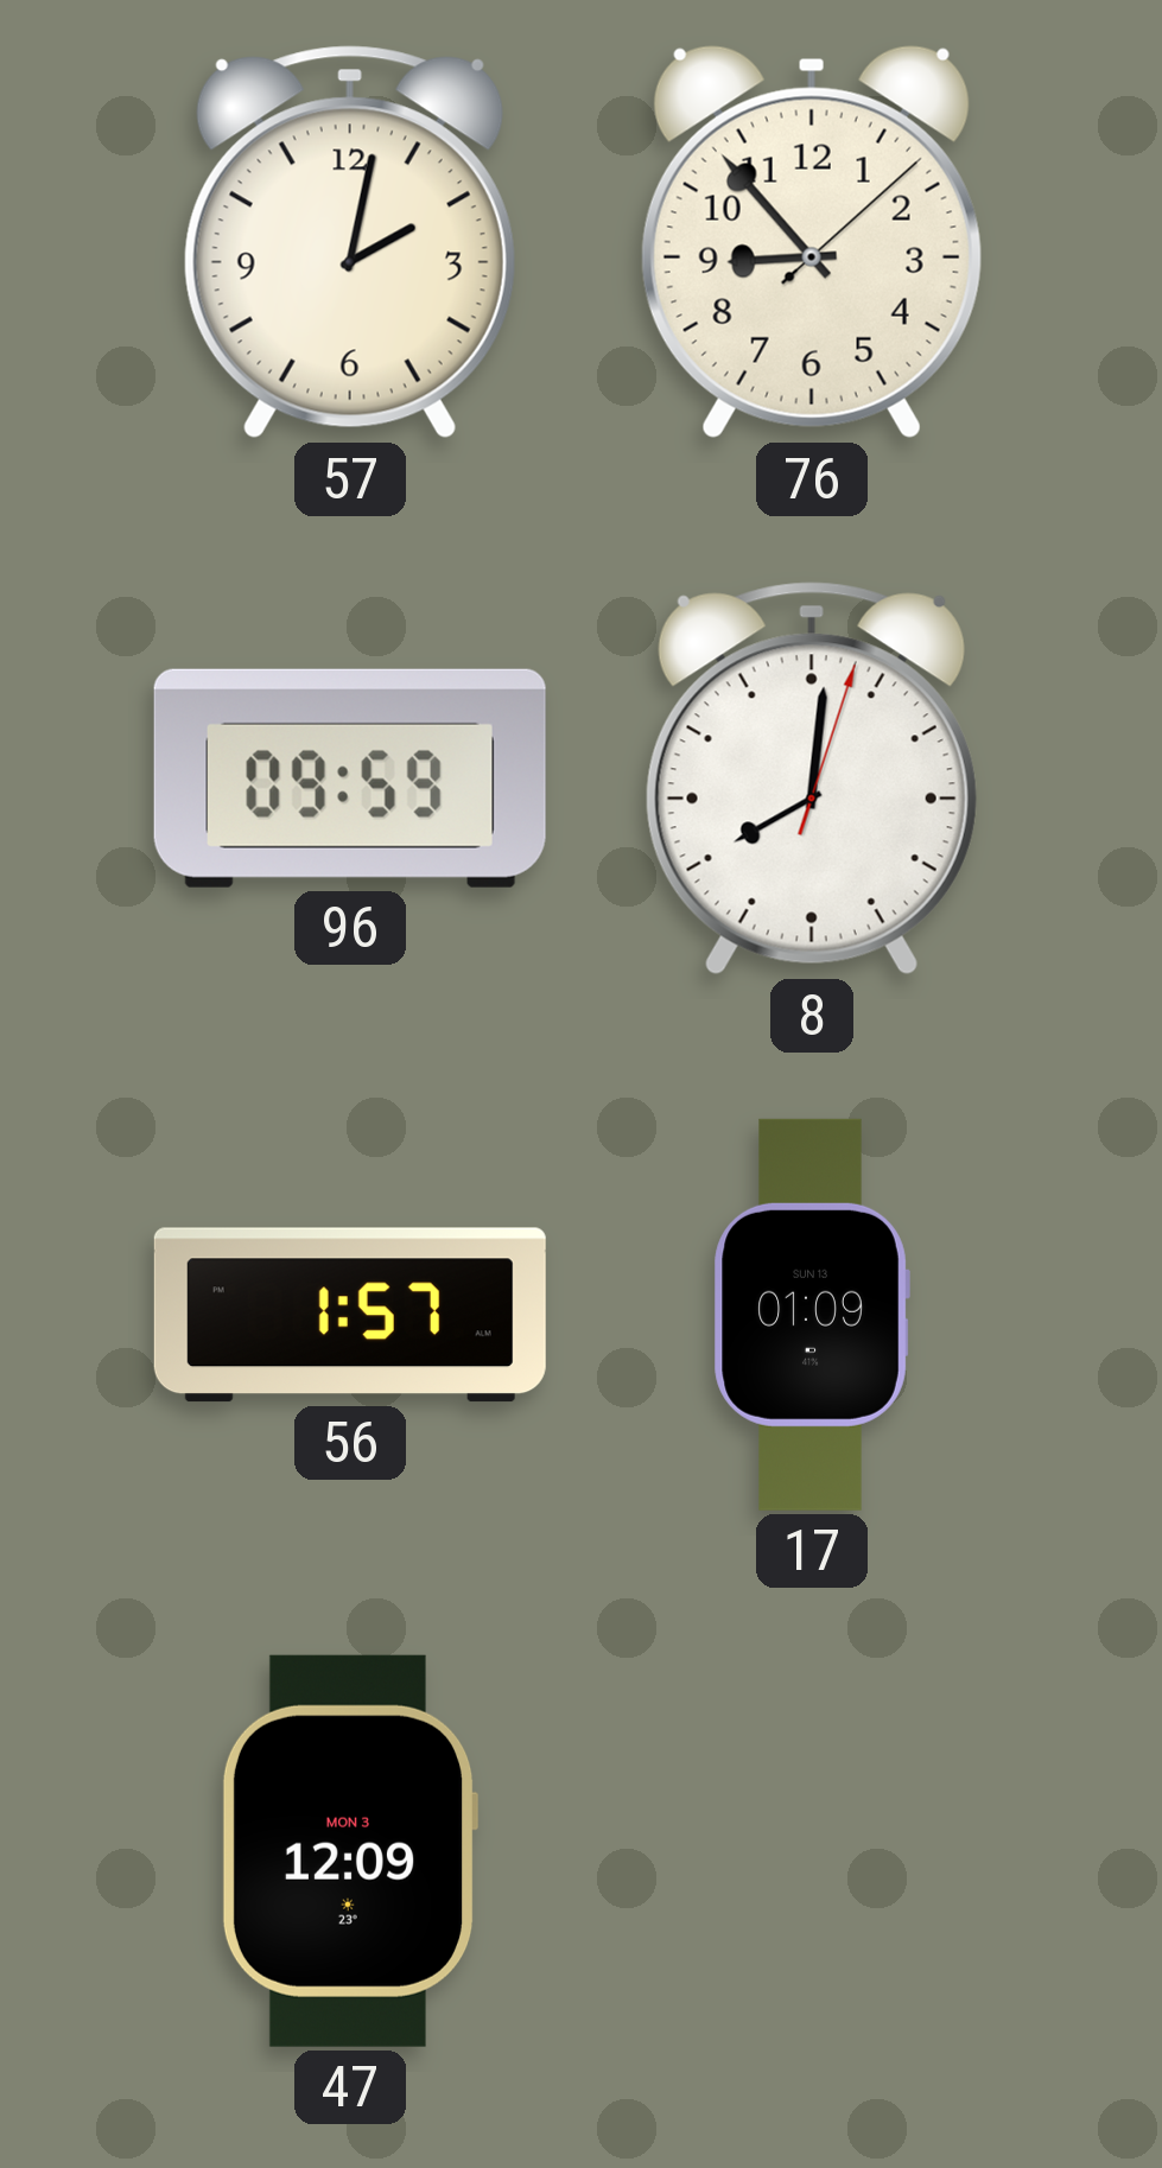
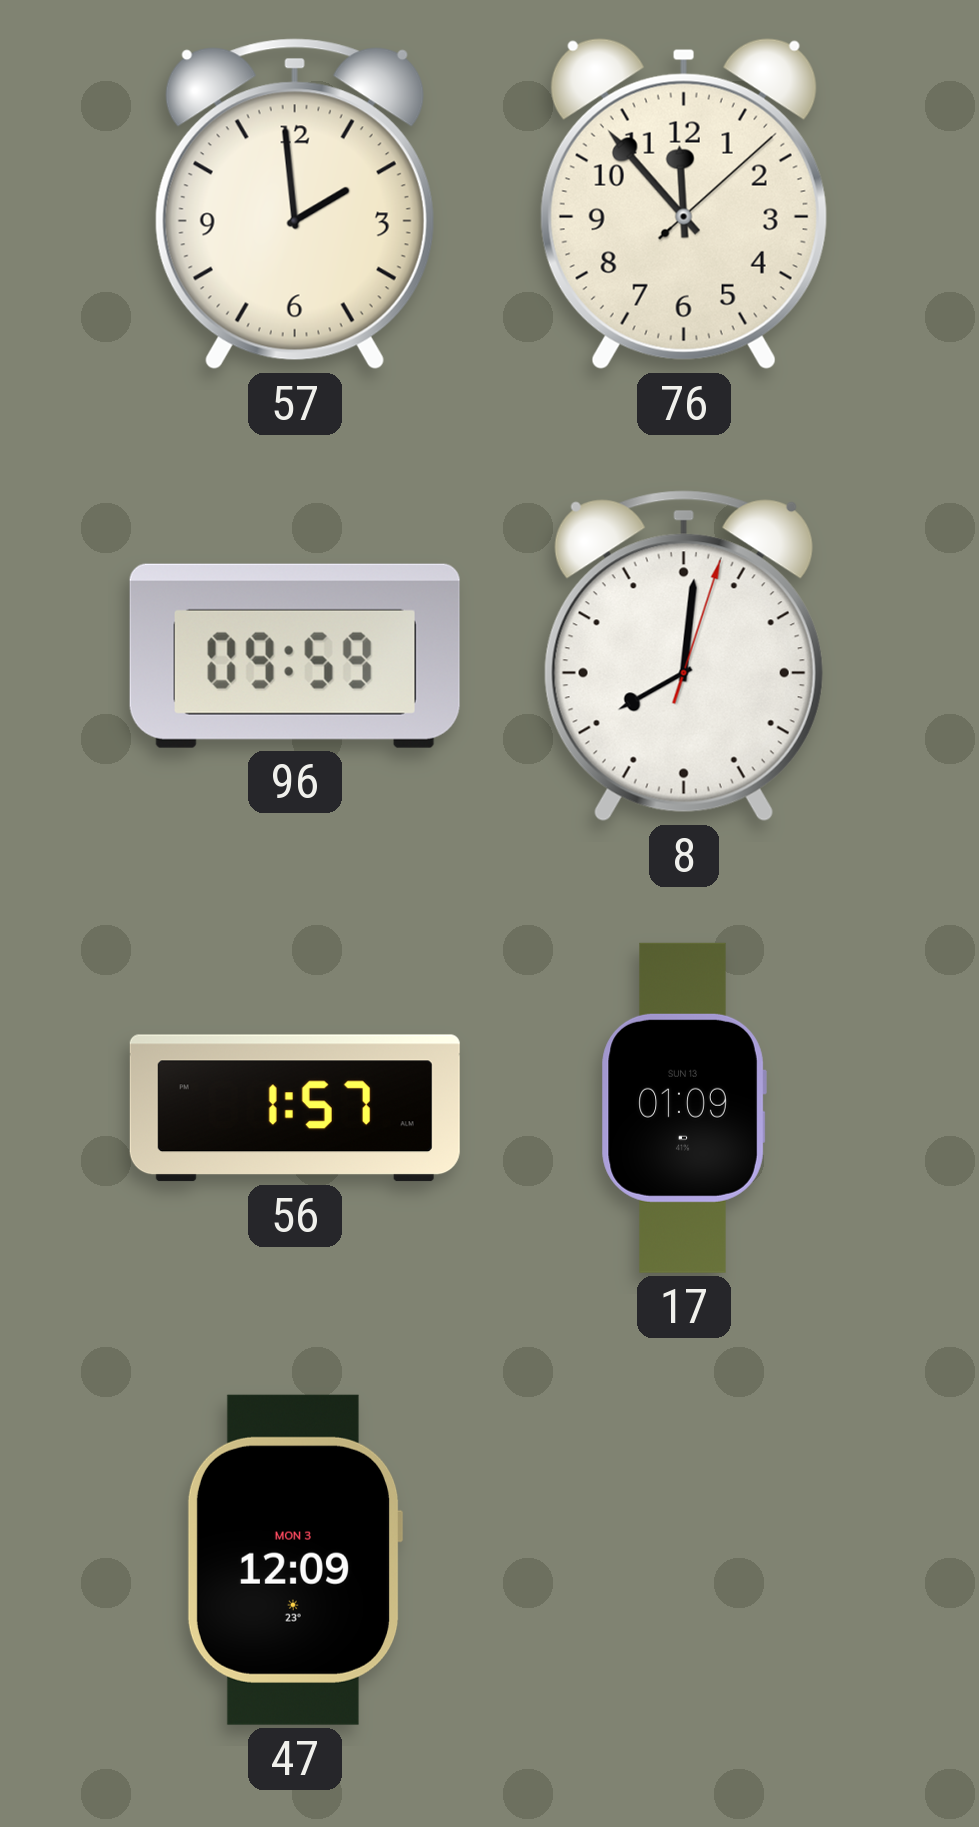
57: 2:02 -> 1:59 (295, 204)
76: 8:53 -> 11:53 (684, 204)
